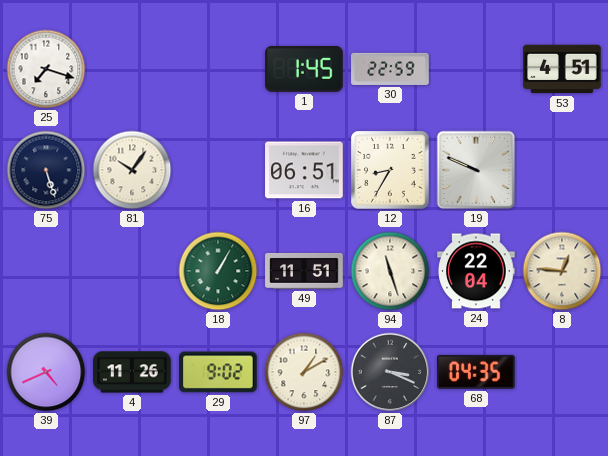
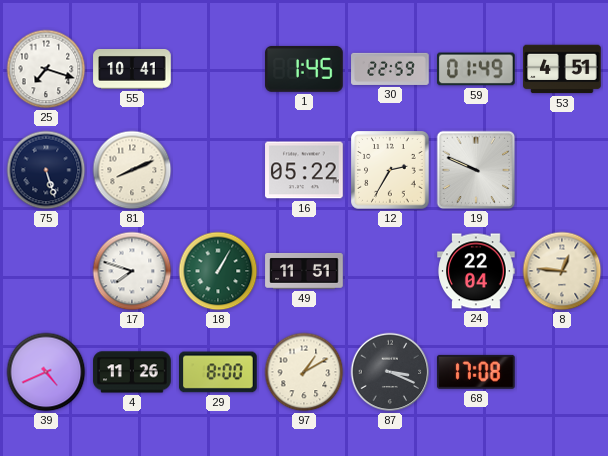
55: none -> 10:41 (132, 70)
59: none -> 01:49 (477, 69)
81: 10:06 -> 8:11 (132, 170)
16: 06:51 -> 05:22 (304, 170)
12: 8:35 -> 2:35 (390, 170)
17: none -> 7:48 (132, 271)
94: 11:27 -> none (390, 271)
29: 9:02 -> 8:00 (219, 372)
68: 04:35 -> 17:08 (476, 372)
